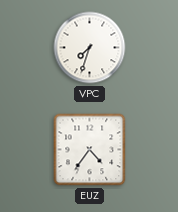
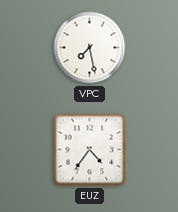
VPC: 7:33 -> 7:28 (90, 48)
